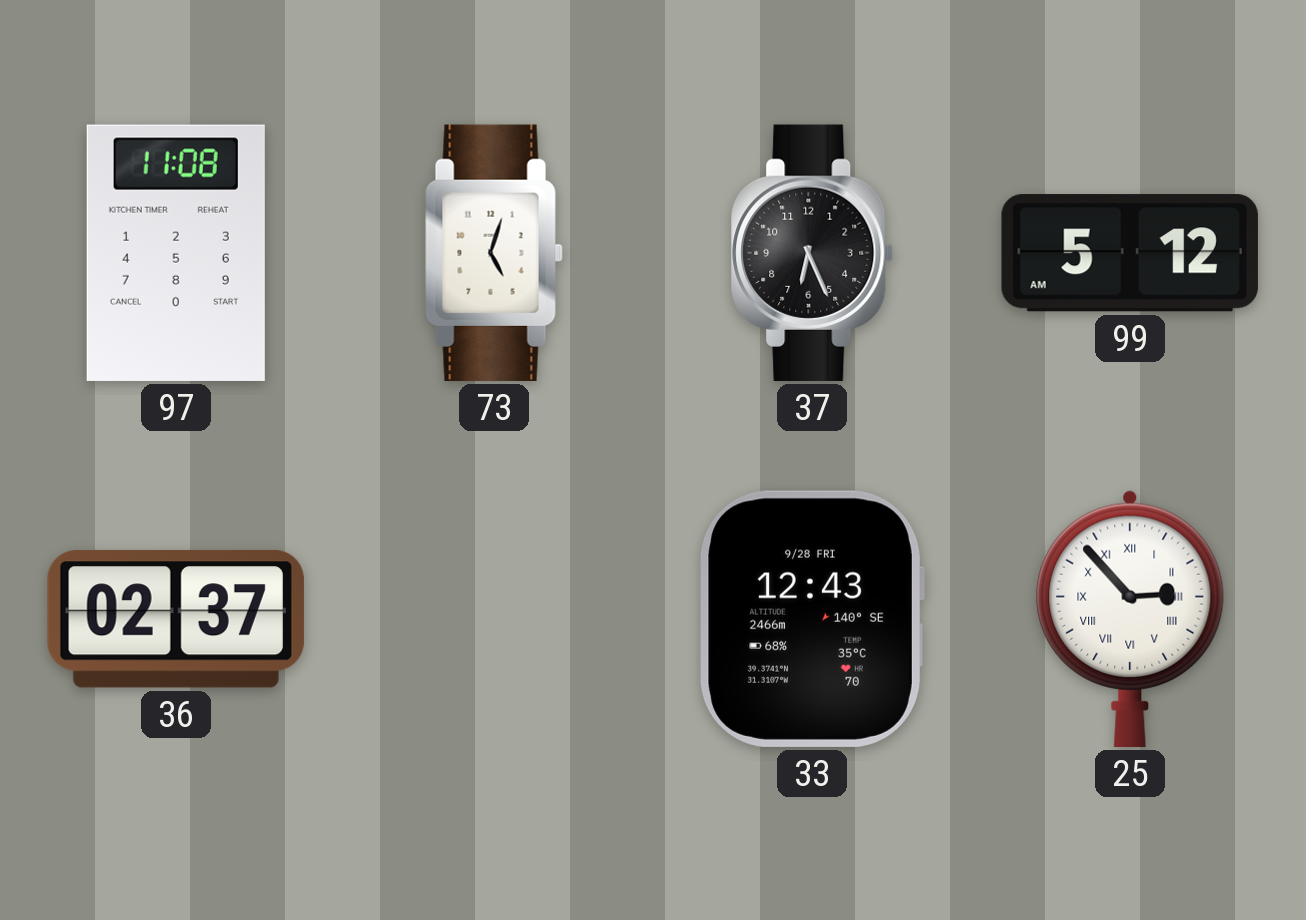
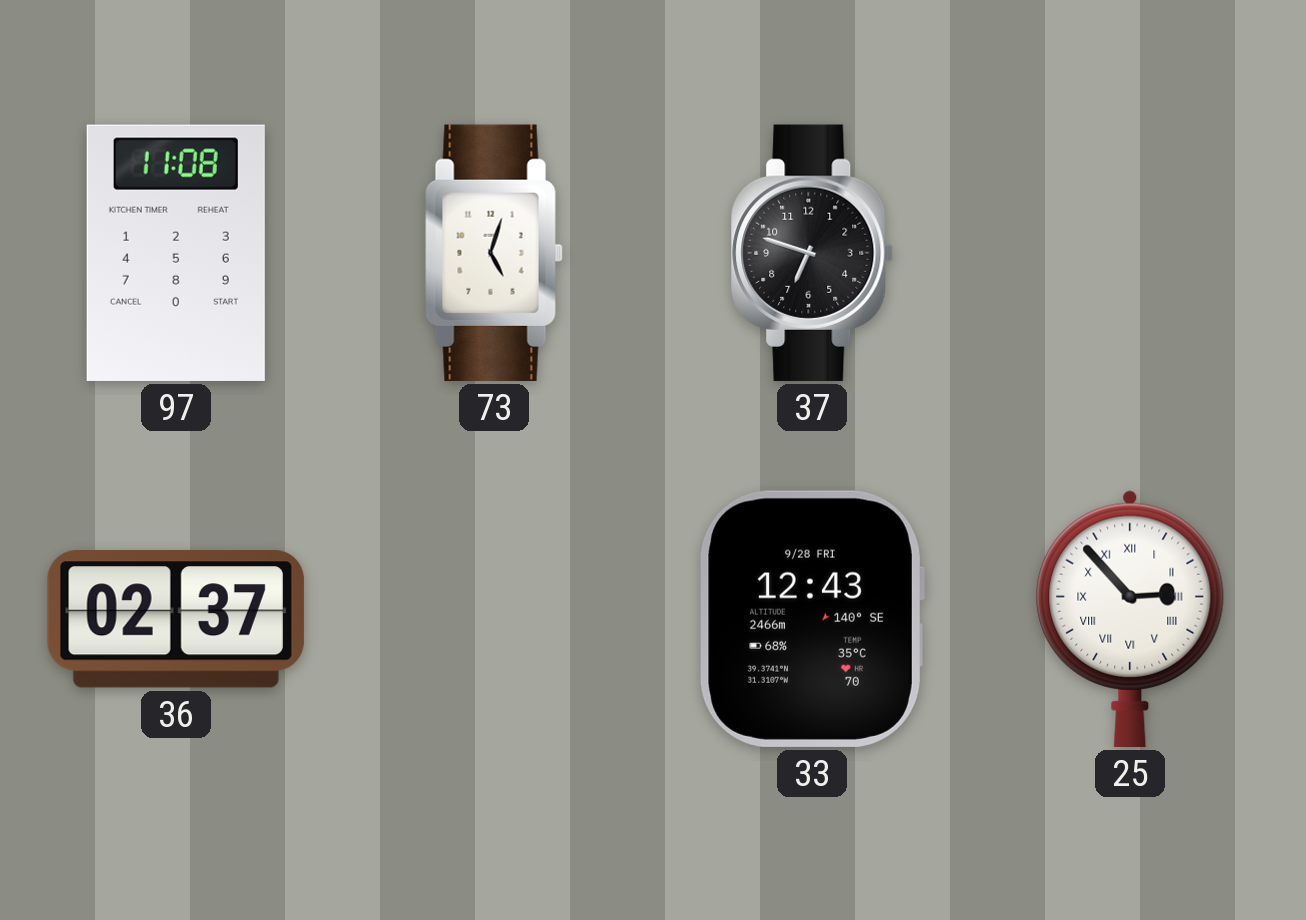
37: 6:26 -> 6:48 (812, 253)
99: 5:12 -> none (1130, 253)
